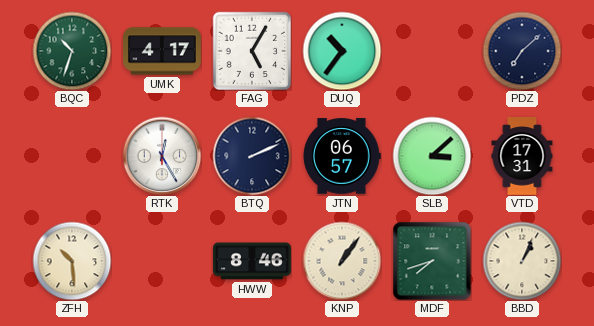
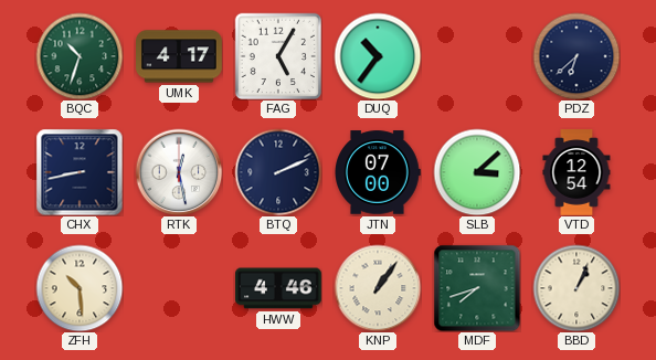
PDZ: 7:08 -> 6:38 (576, 56)
CHX: none -> 8:43 (80, 172)
RTK: 12:25 -> 12:28 (179, 172)
JTN: 06:57 -> 07:00 (378, 172)
VTD: 17:31 -> 12:54 (576, 173)
HWW: 8:46 -> 4:46 (279, 288)
